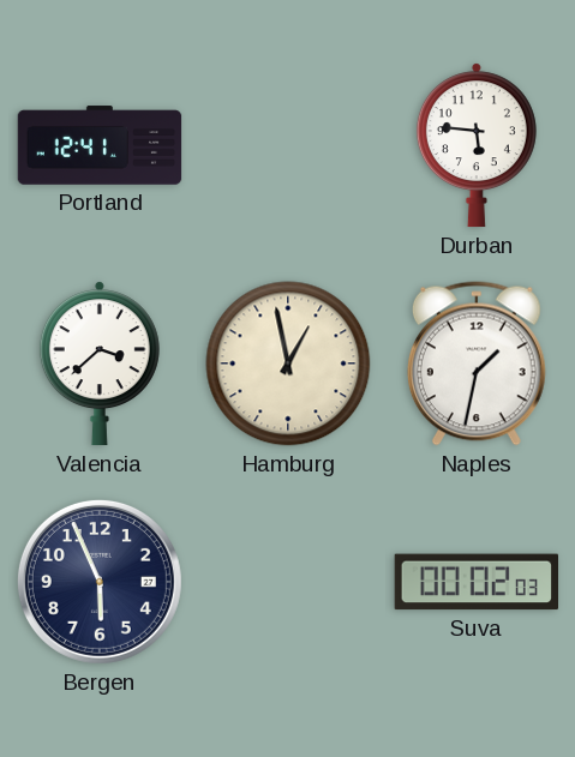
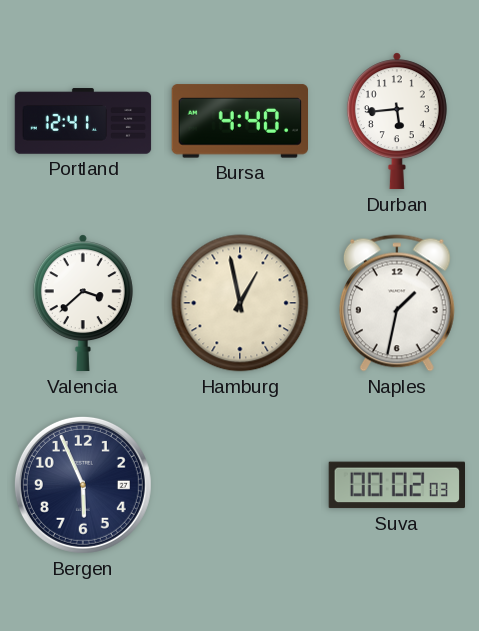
Bursa: none -> 4:40 (239, 121)
Durban: 5:46 -> 5:44 (397, 121)
